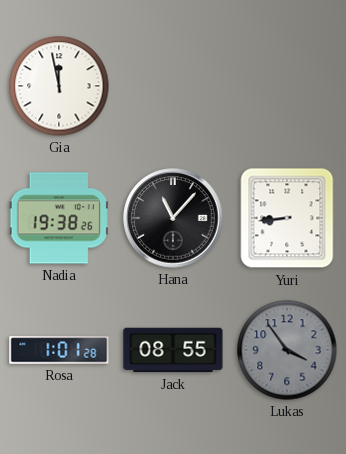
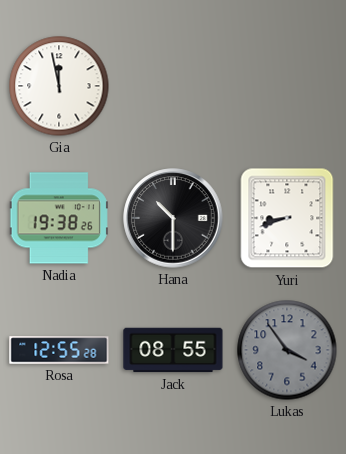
Hana: 11:07 -> 10:30 (173, 218)
Yuri: 8:44 -> 8:42 (287, 218)
Rosa: 1:01 -> 12:55 (59, 350)
